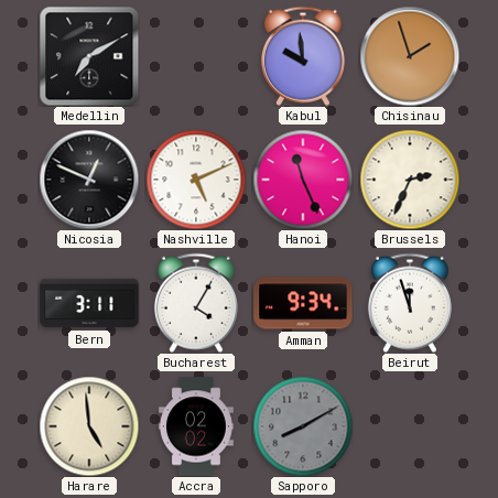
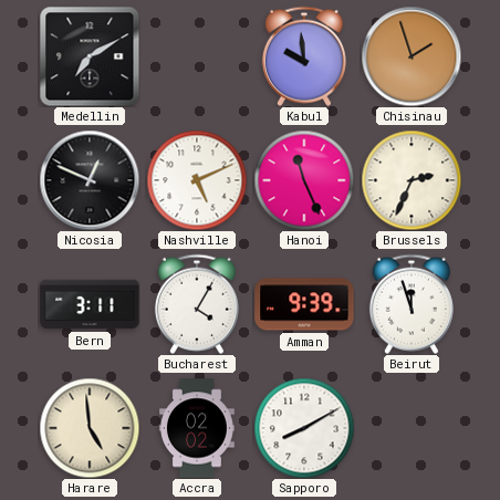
Amman: 9:34 -> 9:39 (304, 304)
Sapporo dial: grey -> white (304, 428)
